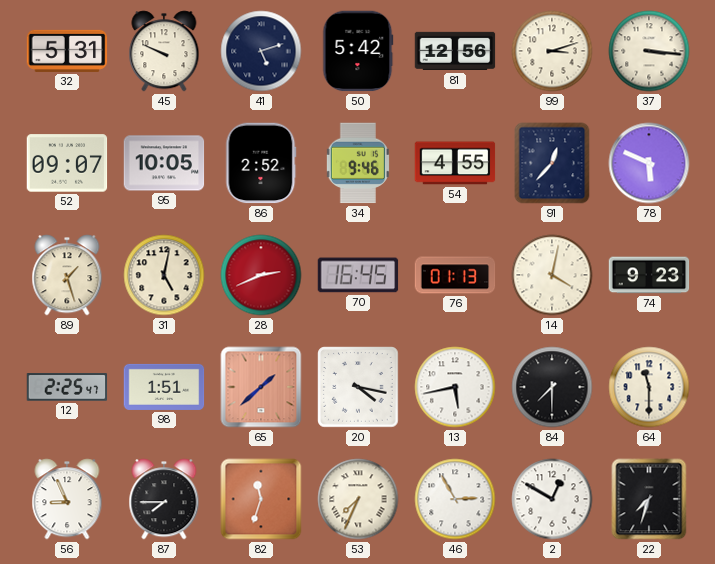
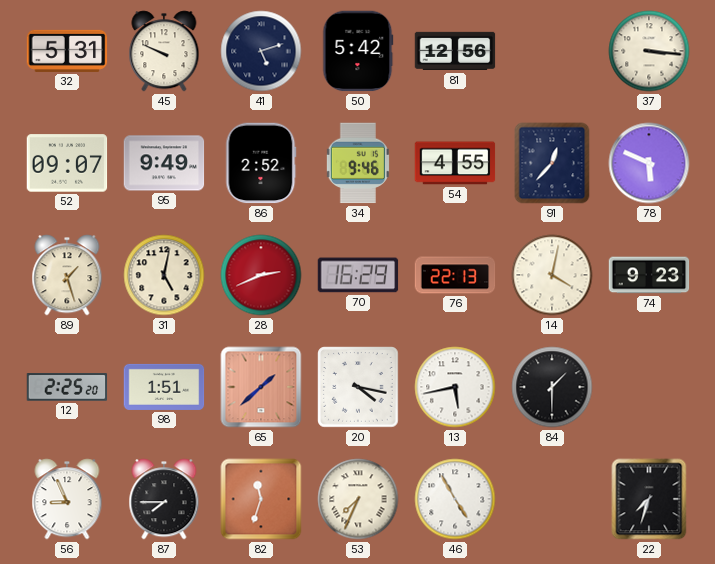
99: 3:12 -> none (552, 51)
95: 10:05 -> 9:49 (164, 163)
70: 16:45 -> 16:29 (358, 275)
76: 01:13 -> 22:13 (455, 275)
12: 2:25:47 -> 2:25:20 (67, 387)
84: 7:30 -> 1:30 (552, 387)
64: 11:30 -> none (649, 387)
46: 2:55 -> 4:55 (455, 499)
2: 12:50 -> none (552, 499)
